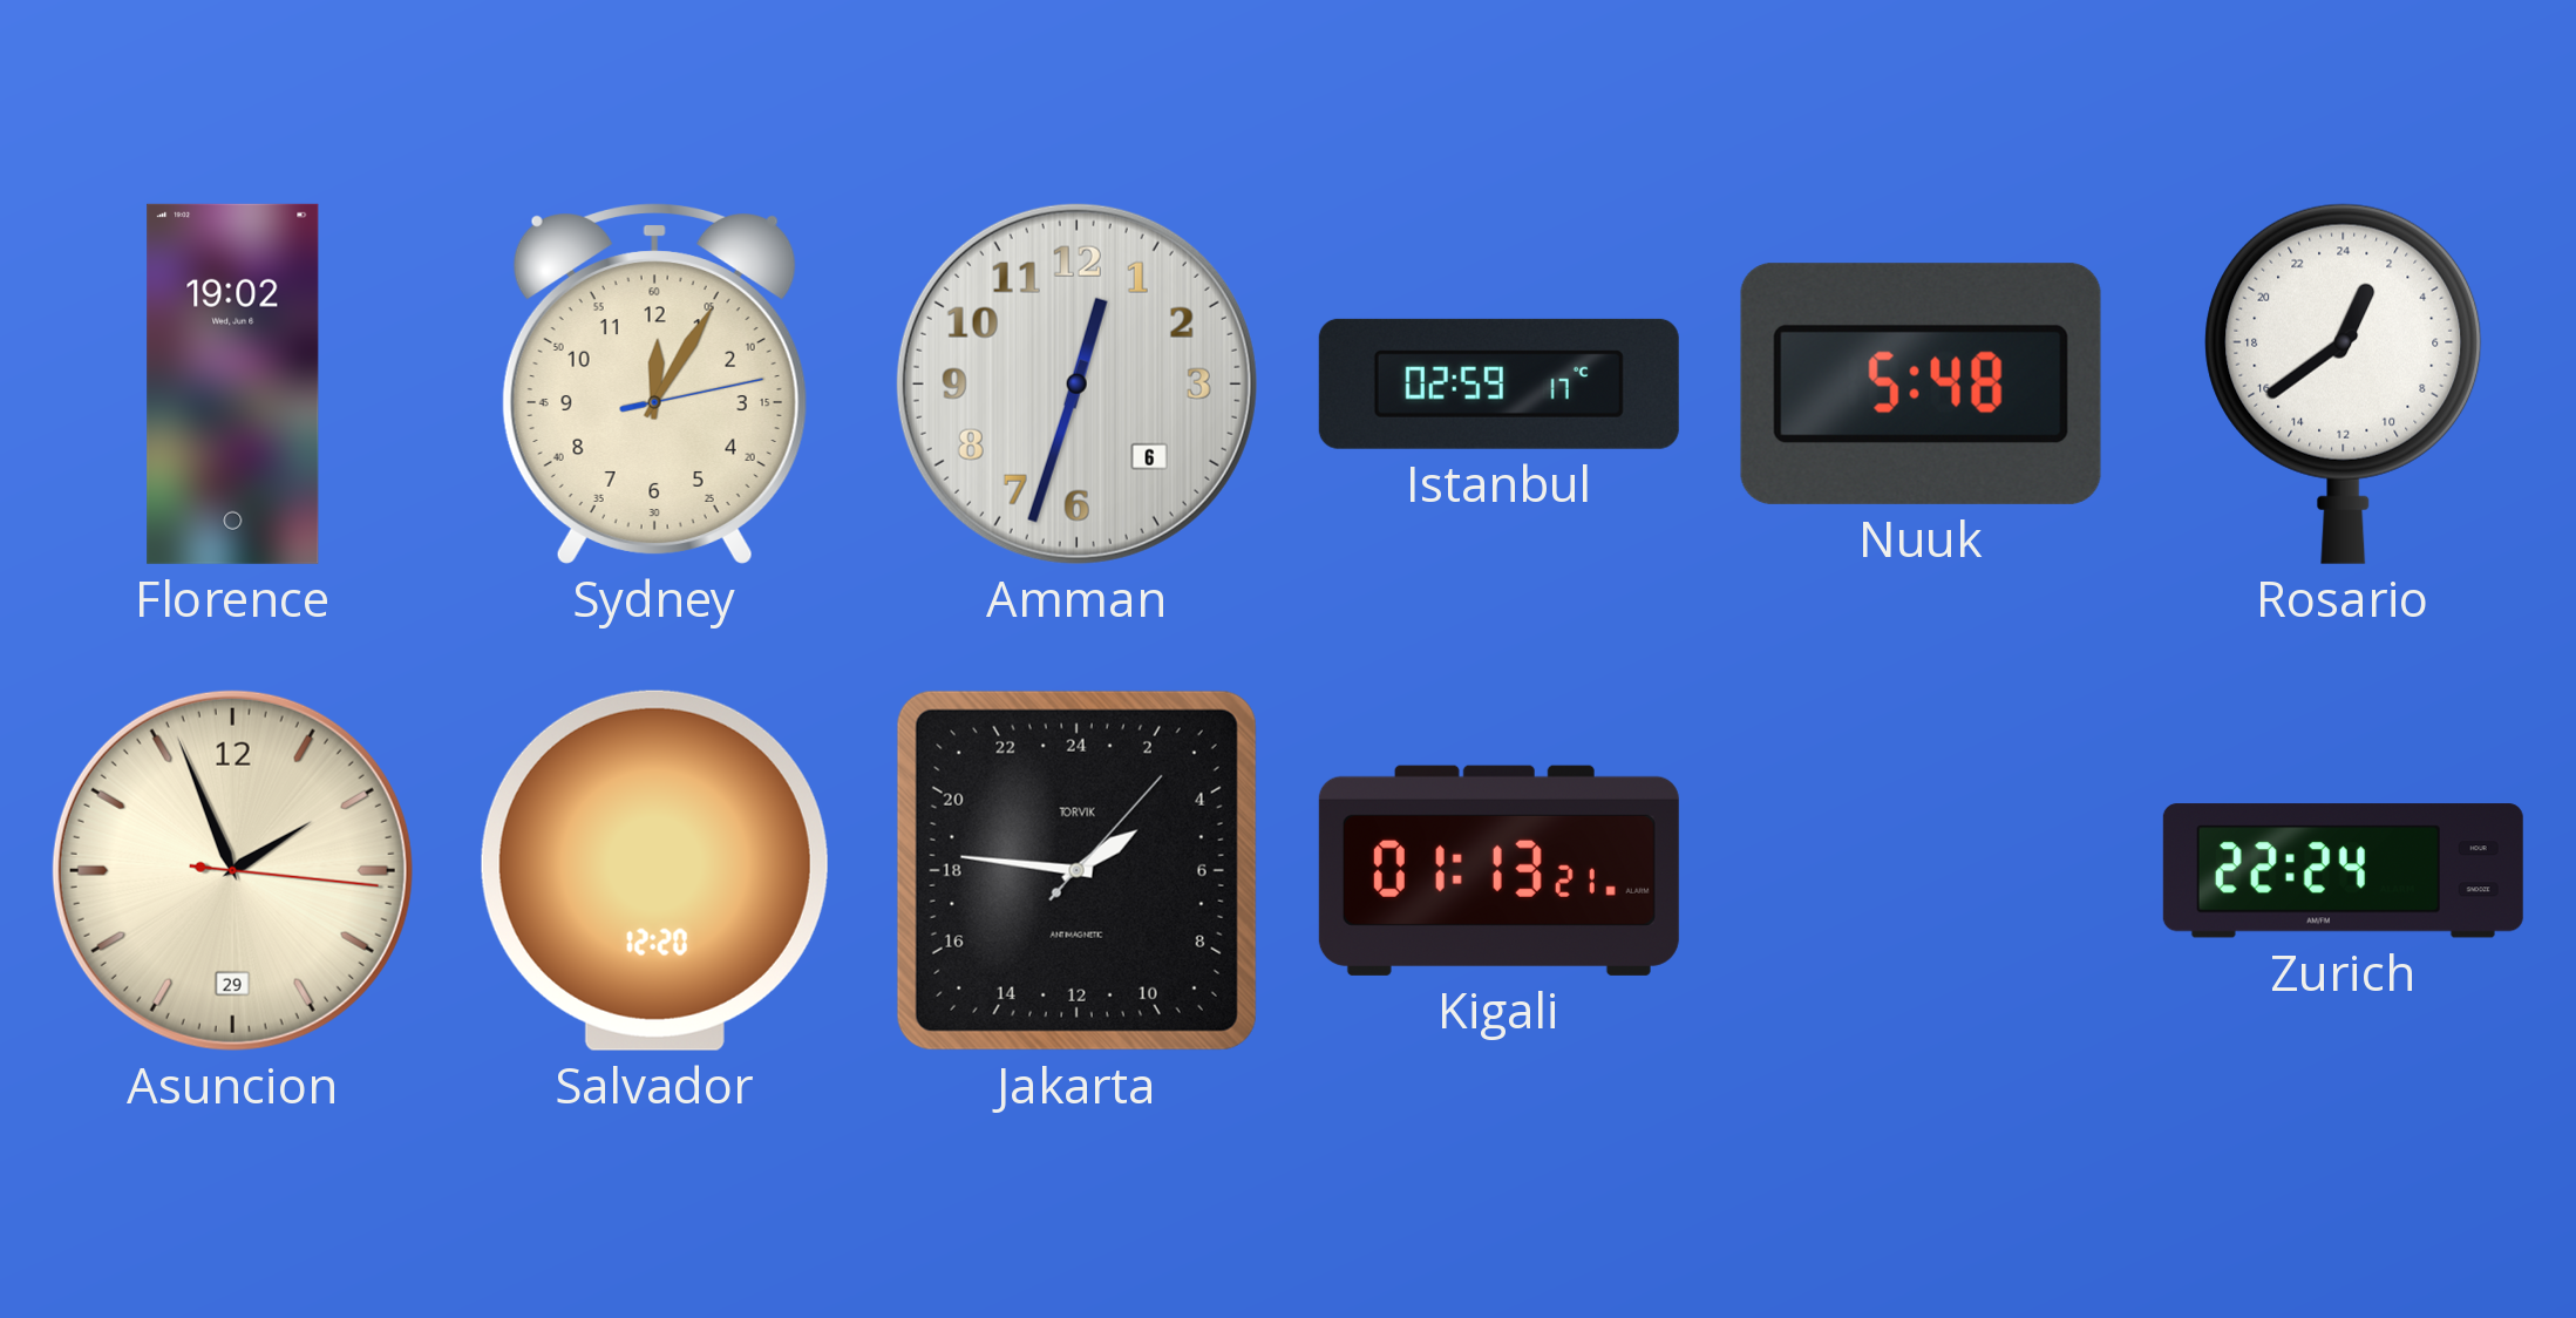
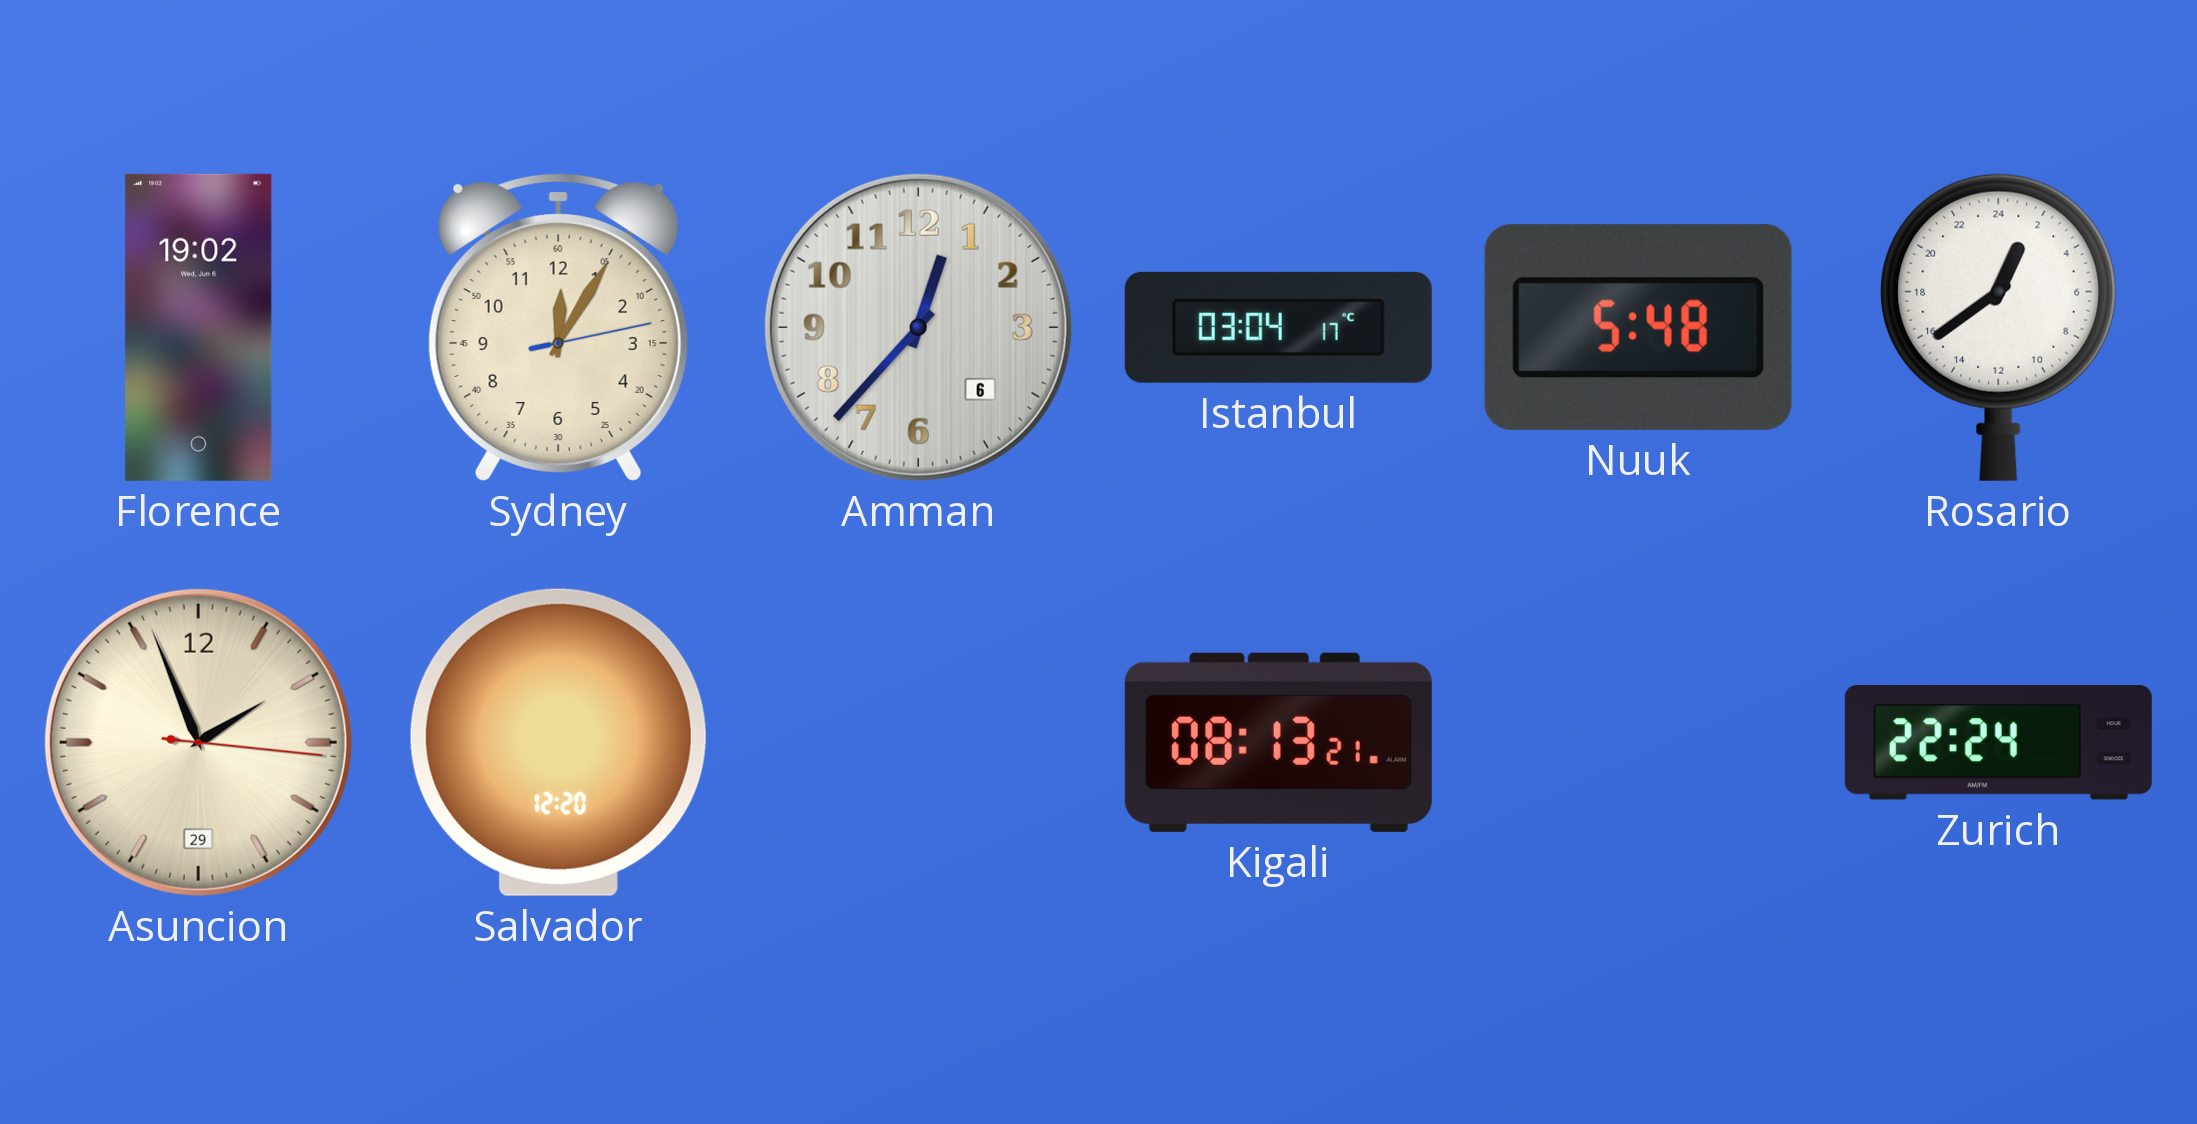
Amman: 12:33 -> 12:37 (918, 327)
Istanbul: 02:59 -> 03:04 (1278, 327)
Jakarta: 3:46 -> none (1076, 870)
Kigali: 01:13 -> 08:13 (1278, 742)
